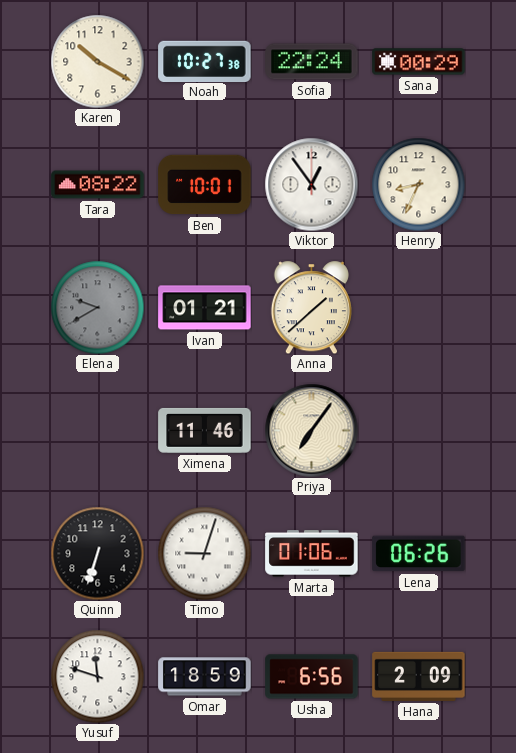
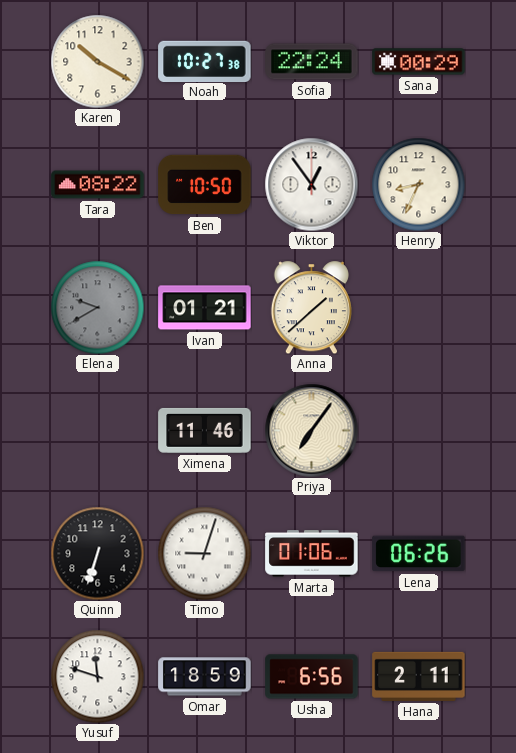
Ben: 10:01 -> 10:50 (205, 185)
Hana: 2:09 -> 2:11 (419, 676)
